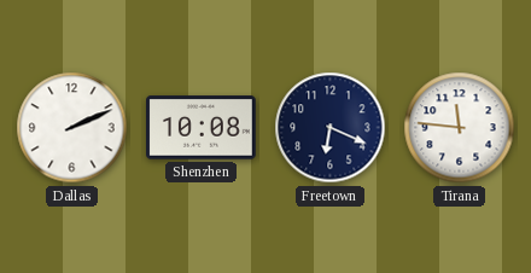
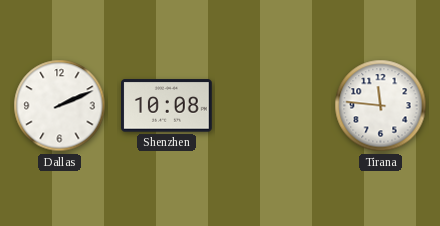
Freetown: 6:19 -> none (331, 128)
